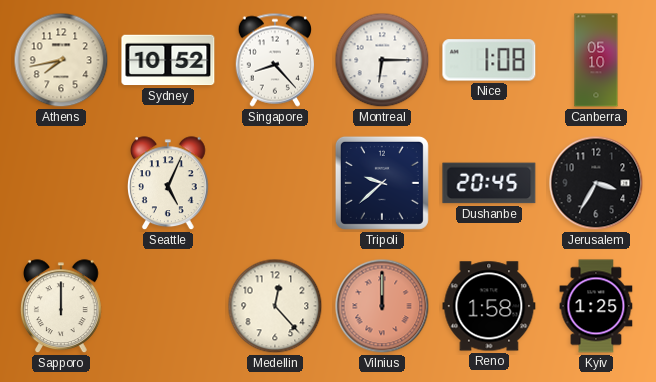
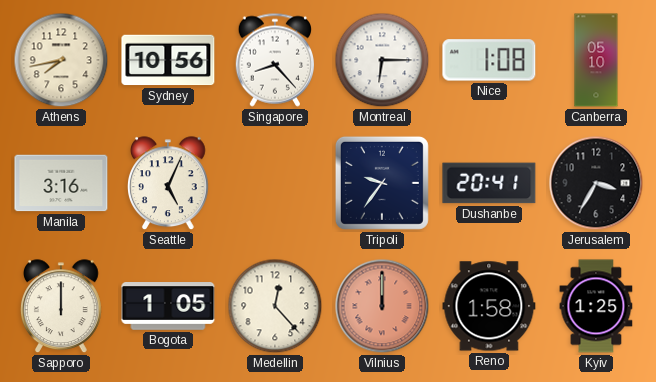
Sydney: 10:52 -> 10:56 (168, 60)
Manila: none -> 3:16 (61, 183)
Tripoli: 9:38 -> 9:36 (382, 183)
Dushanbe: 20:45 -> 20:41 (489, 183)
Bogota: none -> 1:05 (168, 307)
